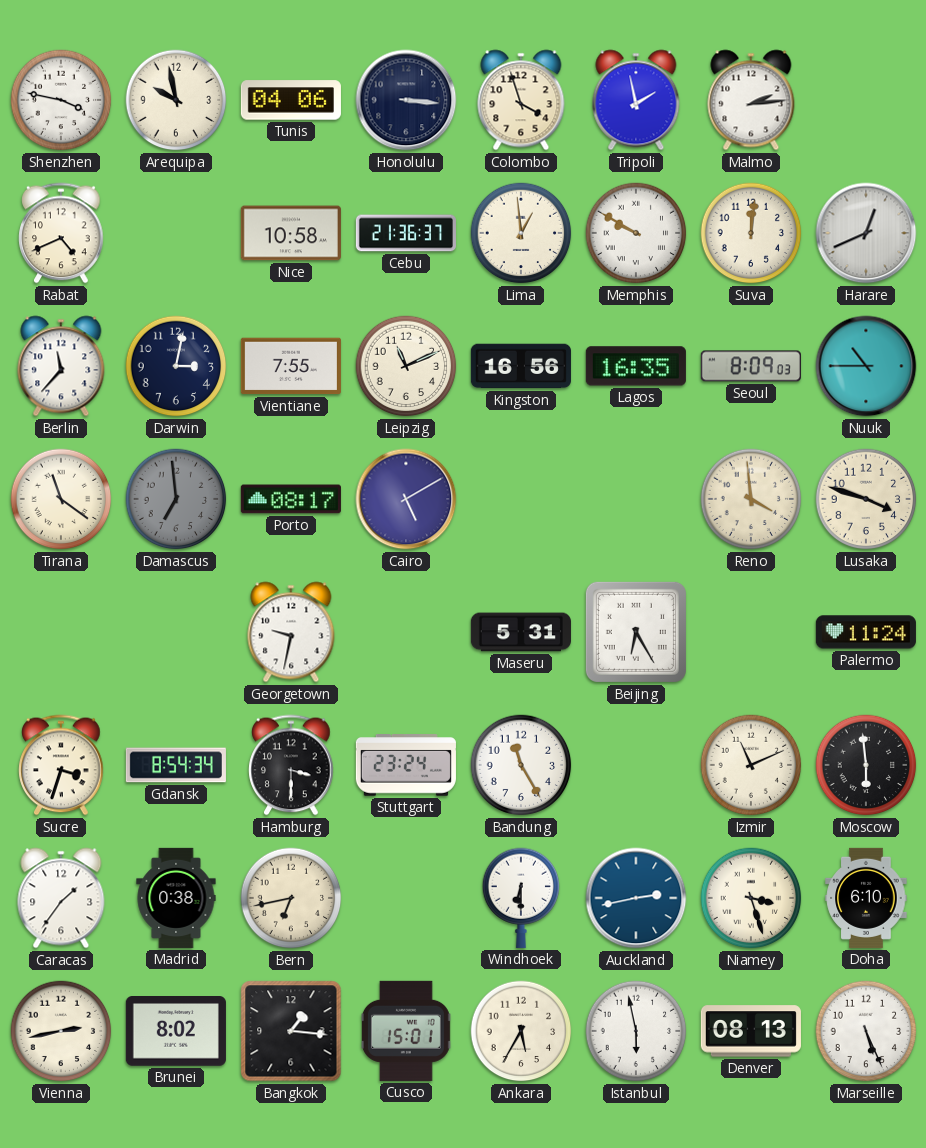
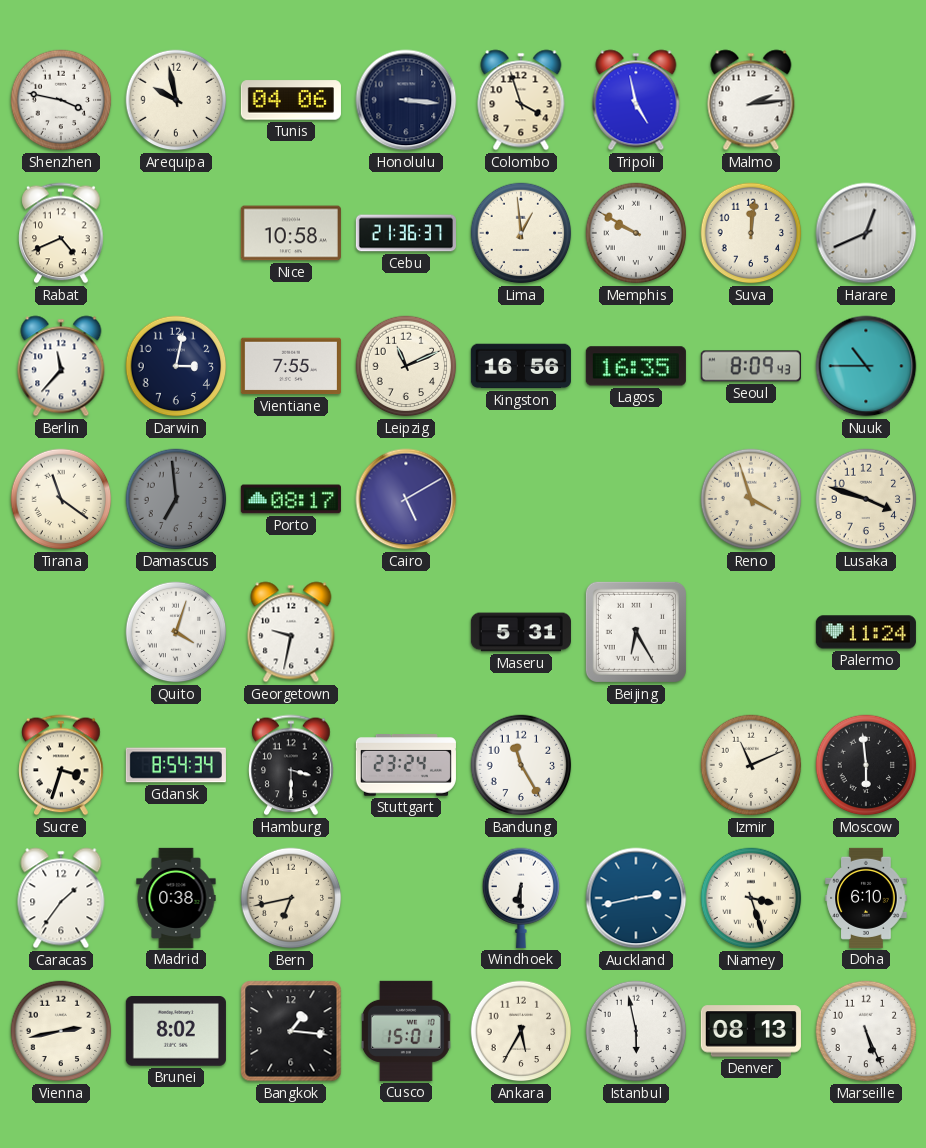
Tripoli: 1:58 -> 4:58 (636, 100)
Seoul: 8:09:03 -> 8:09:43 (751, 366)
Reno: 3:59 -> 3:57 (751, 499)
Quito: none -> 4:03 (176, 632)
